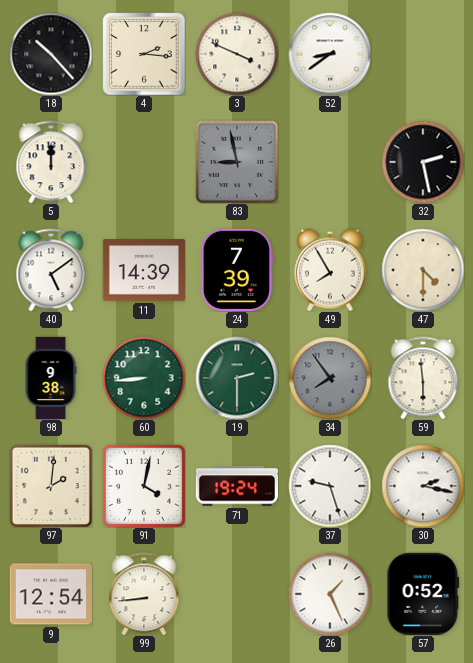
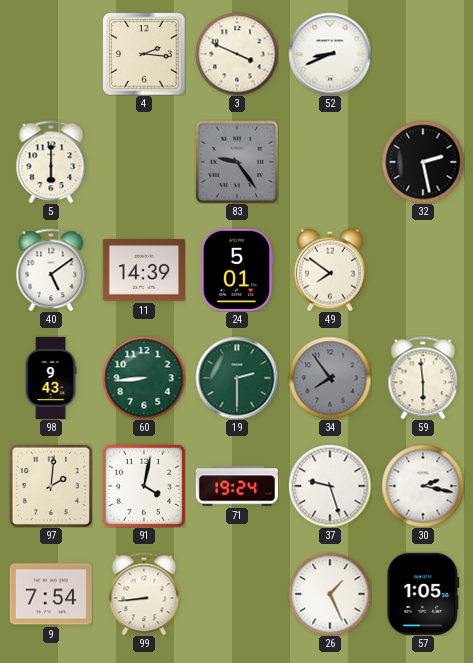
18: 10:23 -> none (51, 54)
52: 8:39 -> 8:41 (330, 54)
5: 12:00 -> 6:00 (51, 162)
83: 8:58 -> 9:24 (237, 162)
24: 7:39 -> 5:01 (237, 270)
49: 7:55 -> 7:51 (330, 270)
47: 4:30 -> none (423, 270)
98: 9:38 -> 9:43 (51, 377)
9: 12:54 -> 7:54 (50, 594)
57: 0:52 -> 1:05 (423, 594)
